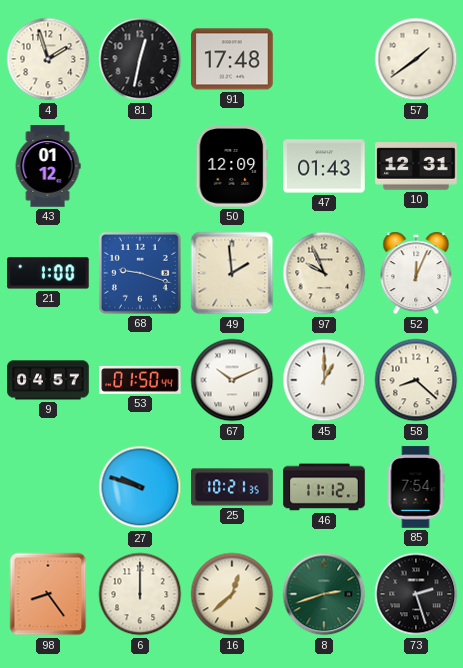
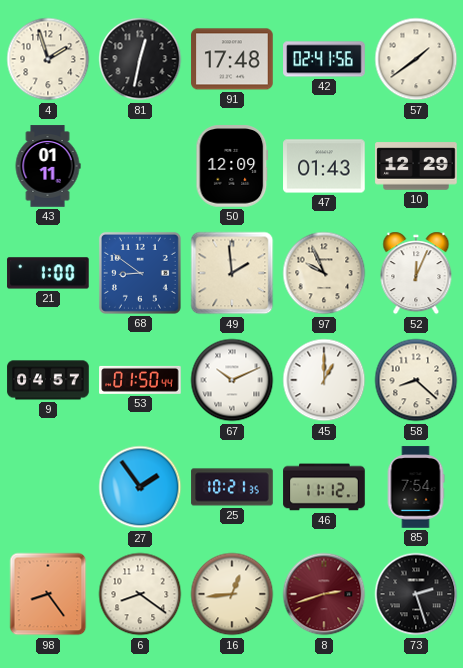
42: none -> 02:41 (324, 59)
43: 01:12 -> 01:11 (48, 166)
10: 12:31 -> 12:29 (416, 166)
68: 9:18 -> 8:51 (140, 273)
27: 9:48 -> 1:54 (140, 487)
6: 12:00 -> 8:21 (140, 594)
16: 12:38 -> 12:44 (232, 594)
8 dial: green -> burgundy (324, 594)
